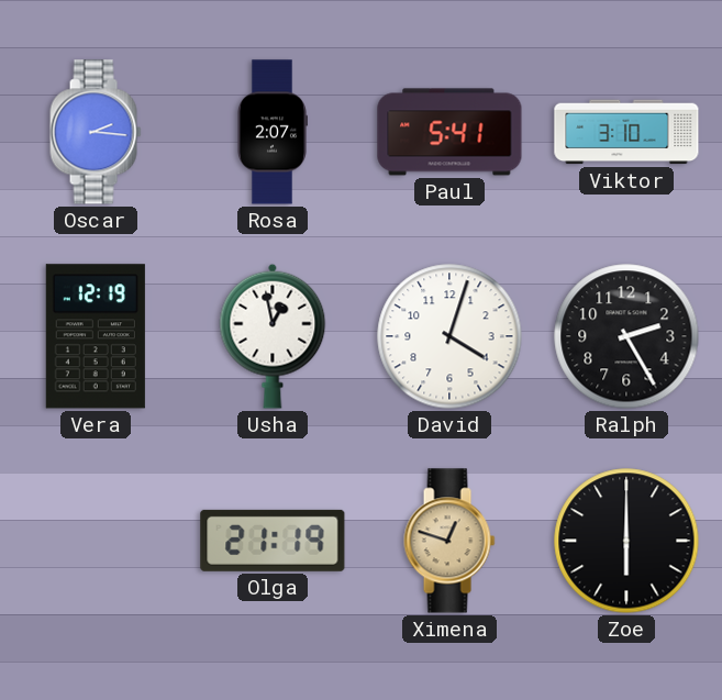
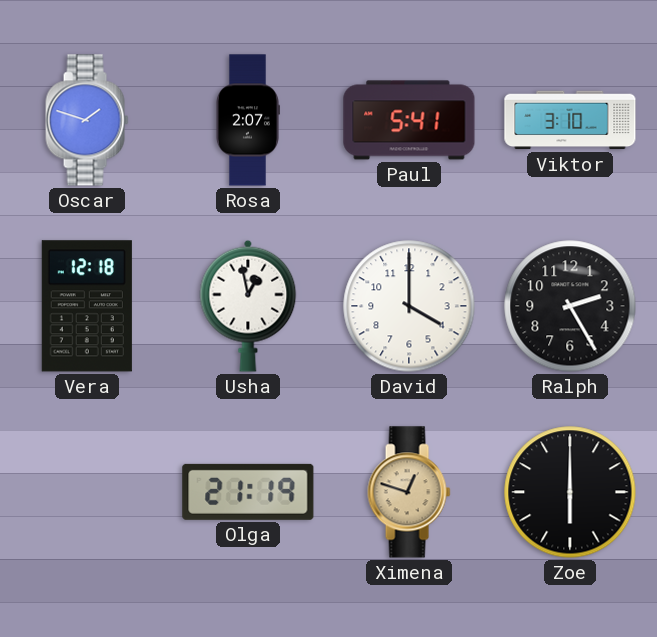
Oscar: 2:16 -> 1:48 (87, 120)
Vera: 12:19 -> 12:18 (87, 306)
David: 4:03 -> 4:00 (409, 306)
